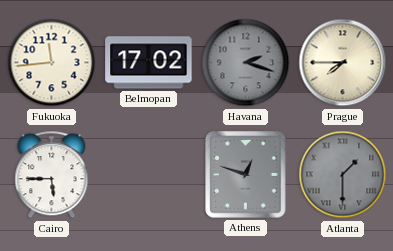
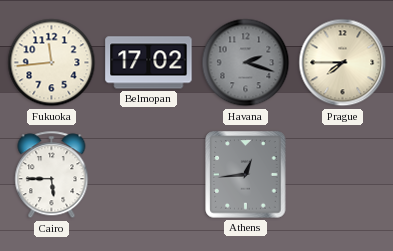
Athens: 12:48 -> 12:44 (246, 175)
Atlanta: 1:30 -> none (343, 175)
